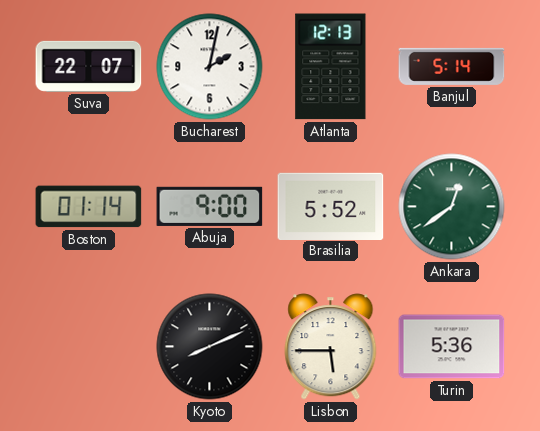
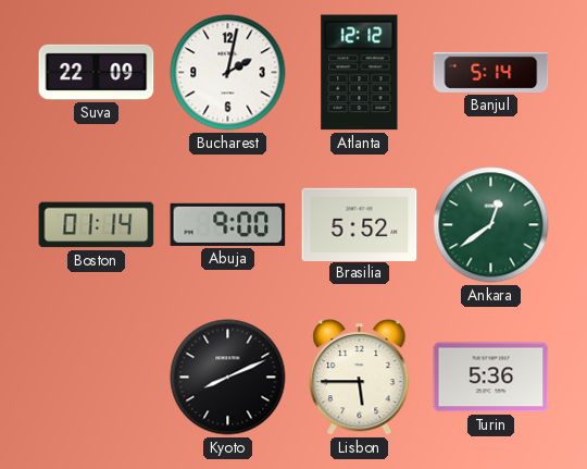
Suva: 22:07 -> 22:09 (97, 72)
Atlanta: 12:13 -> 12:12 (360, 73)
